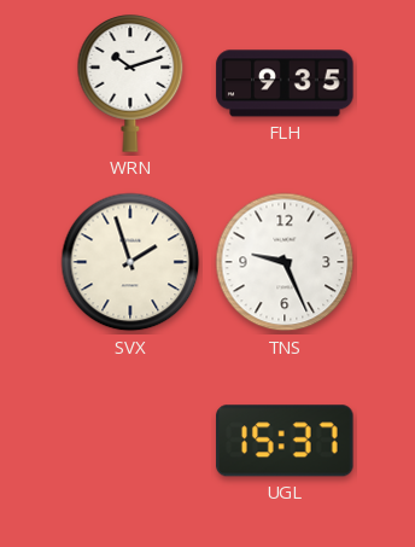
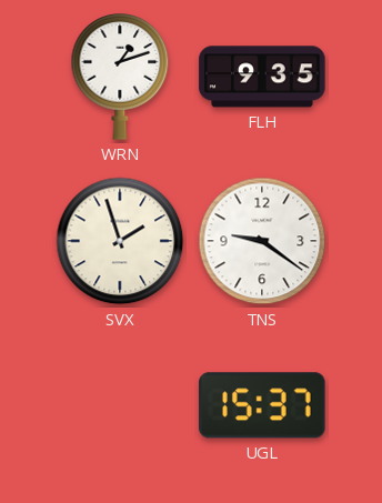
WRN: 10:12 -> 1:12 (120, 77)
TNS: 9:26 -> 9:21 (262, 241)
